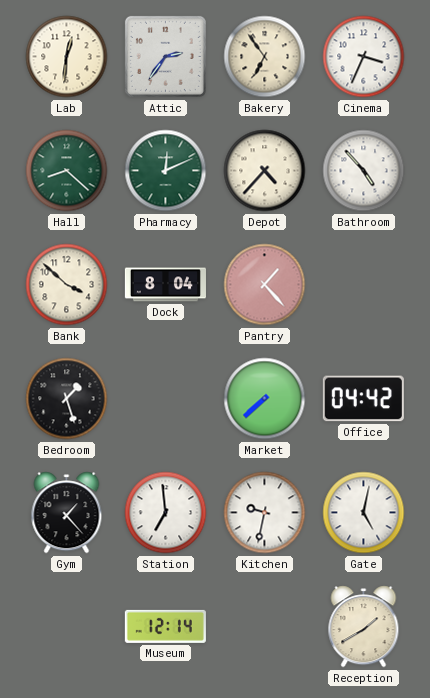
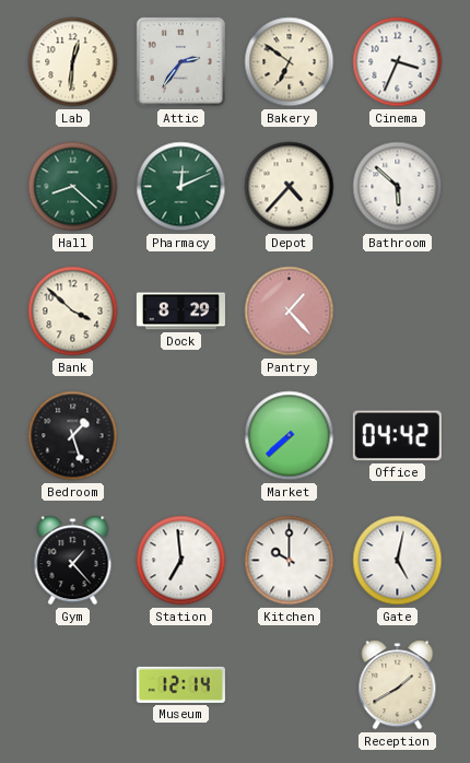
Bakery: 6:54 -> 6:51 (290, 62)
Bathroom: 4:53 -> 5:52 (398, 187)
Dock: 8:04 -> 8:29 (180, 312)
Kitchen: 9:32 -> 10:00 (290, 561)
